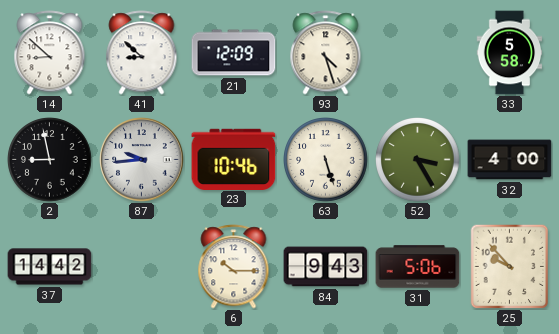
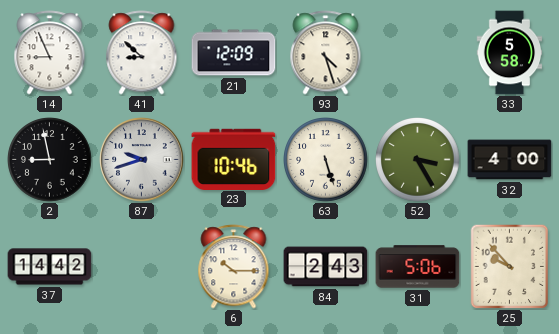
14: 8:52 -> 8:56 (50, 53)
87: 9:44 -> 9:42 (142, 160)
84: 9:43 -> 2:43 (326, 267)
